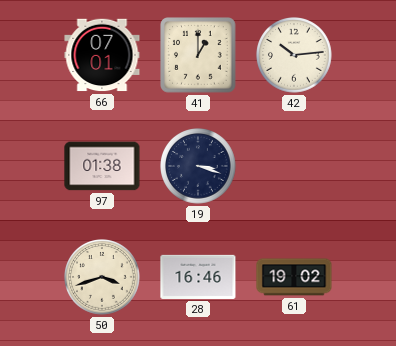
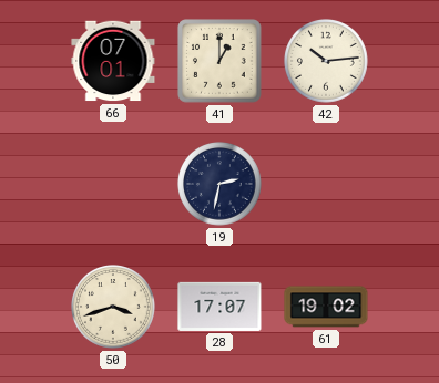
97: 01:38 -> none (102, 166)
19: 3:18 -> 2:32 (221, 185)
28: 16:46 -> 17:07 (219, 307)
